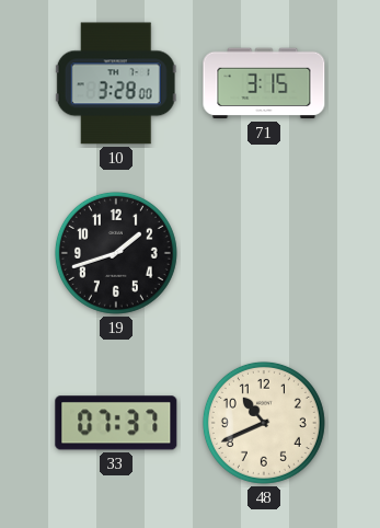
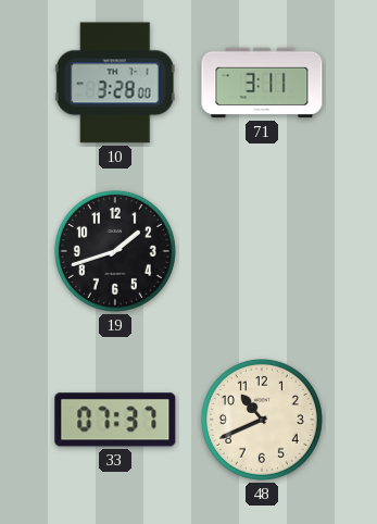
71: 3:15 -> 3:11 (262, 83)
